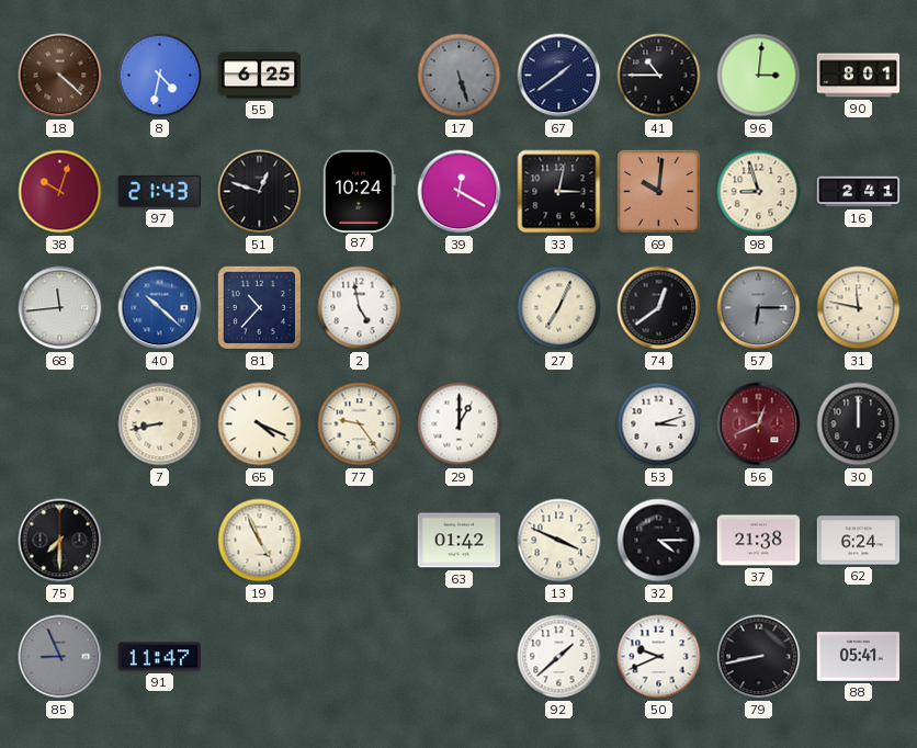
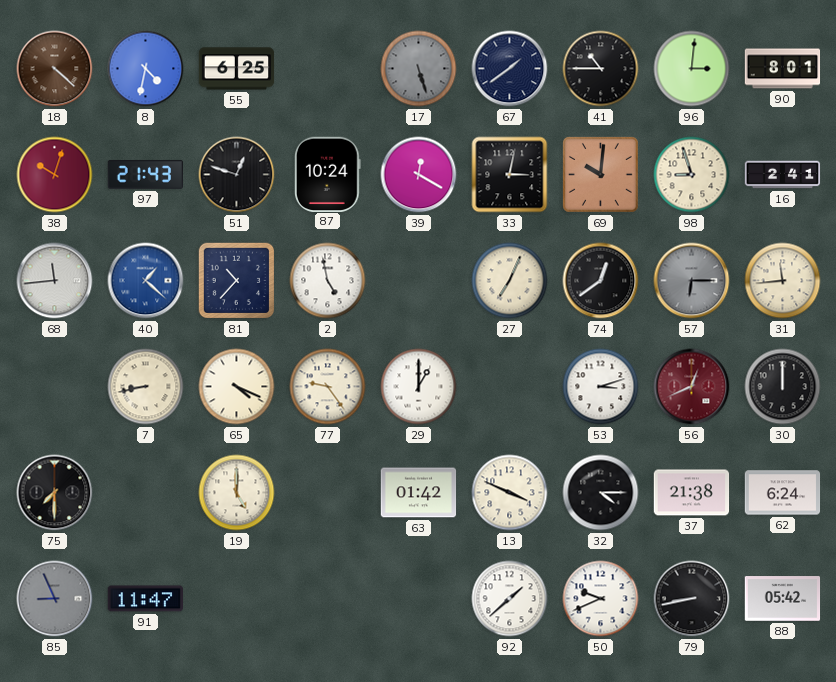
40: 10:22 -> 1:22 (146, 281)
31: 11:47 -> 11:44 (783, 281)
19: 4:56 -> 5:00 (237, 493)
88: 05:41 -> 05:42 (783, 599)
